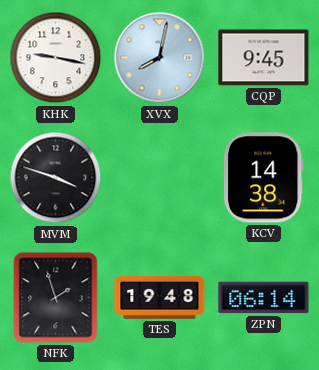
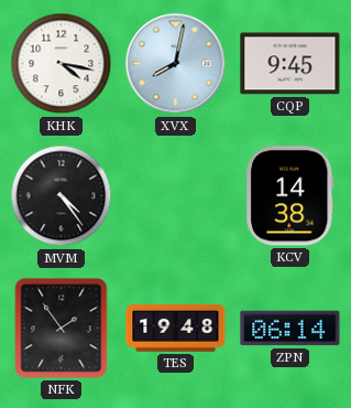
KHK: 9:17 -> 4:17 (62, 64)
MVM: 3:48 -> 4:24 (62, 196)
NFK: 1:57 -> 1:54 (62, 329)
